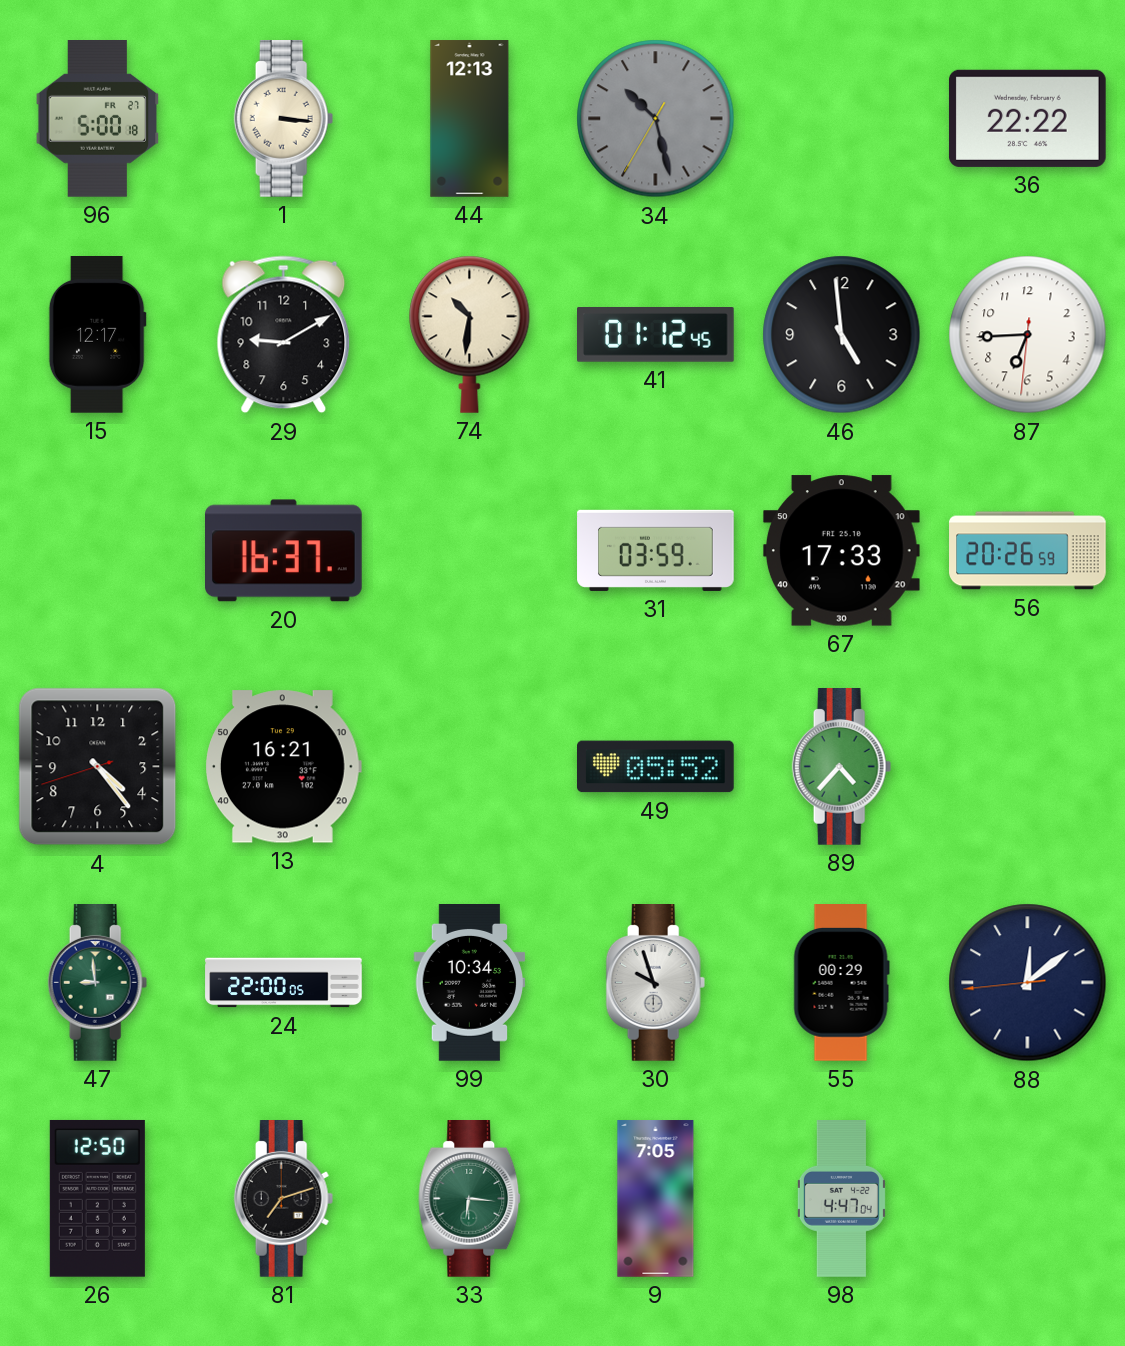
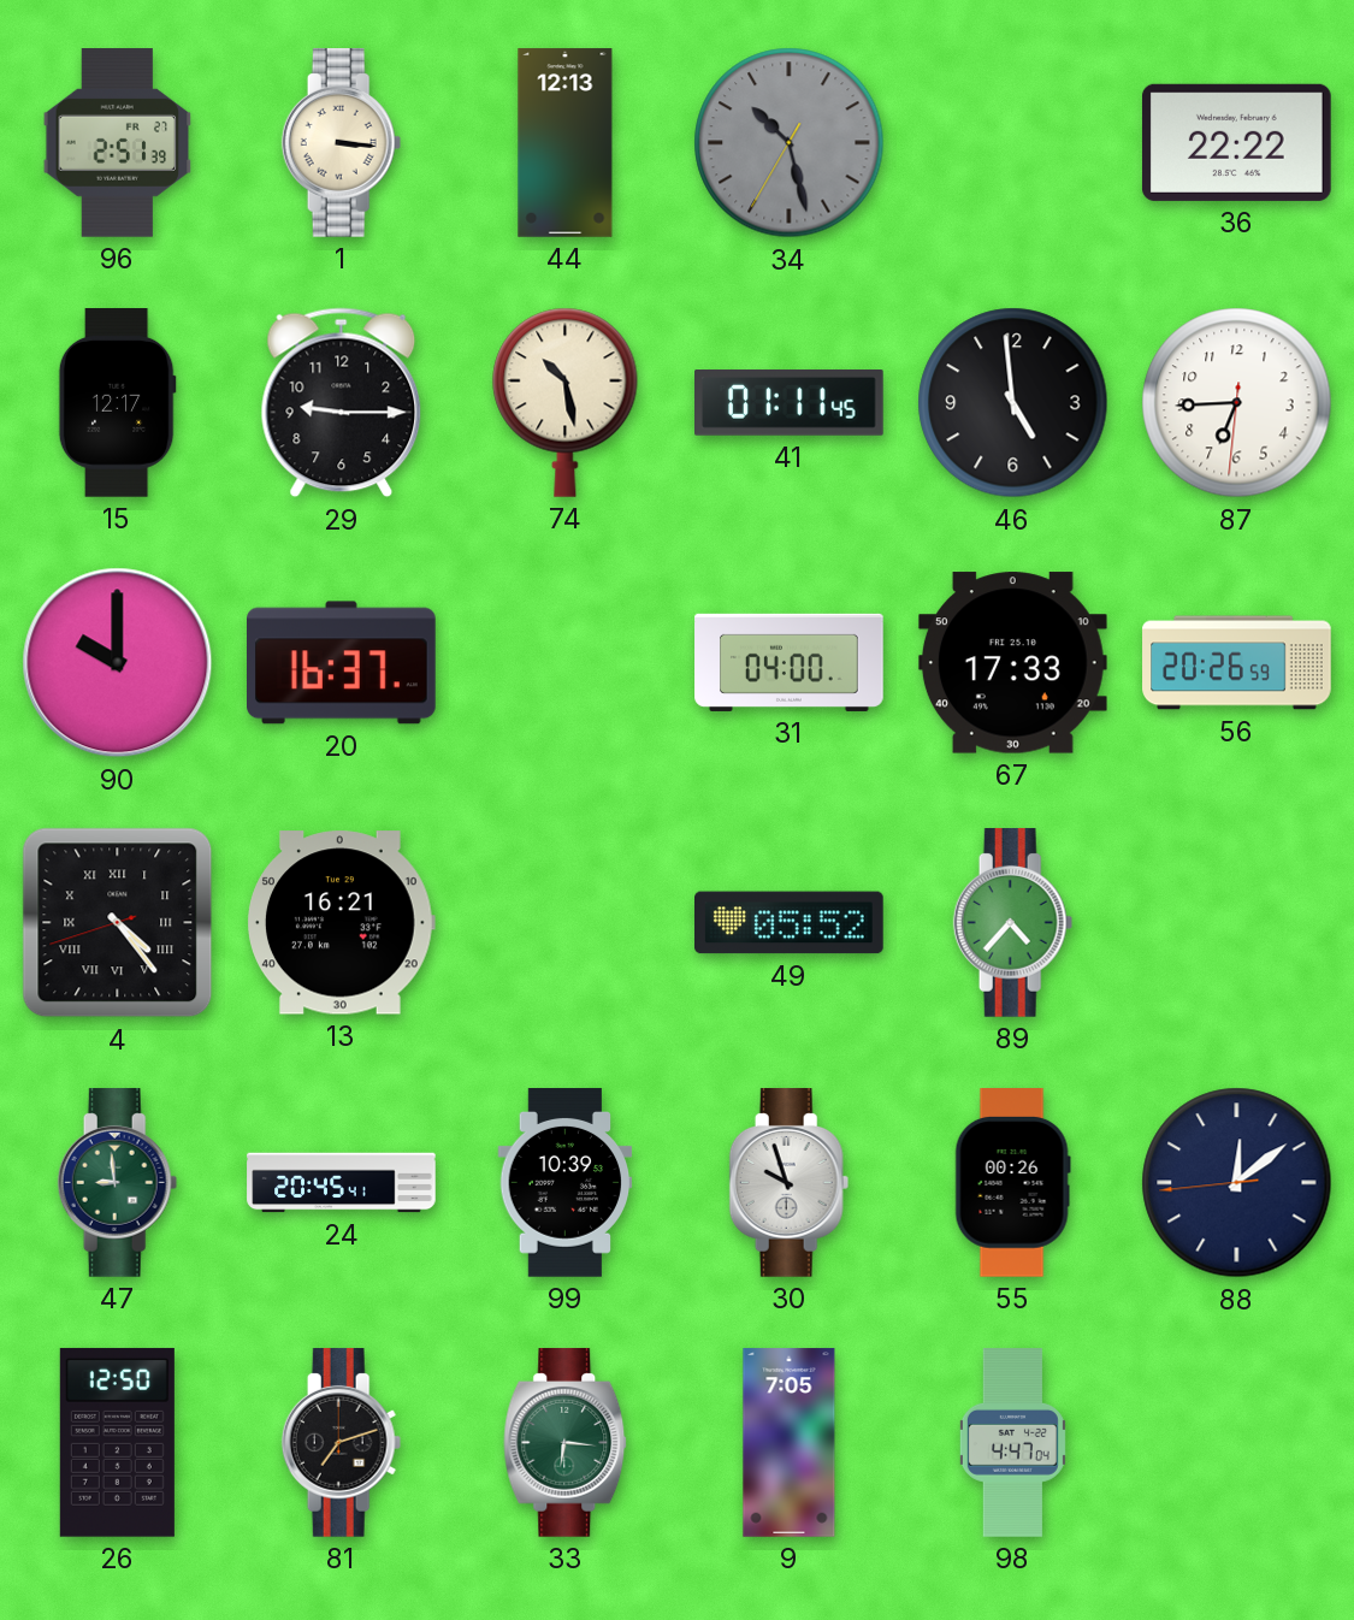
96: 5:00 -> 2:51 (118, 143)
29: 9:10 -> 9:15 (342, 403)
74: 10:31 -> 10:28 (566, 402)
41: 01:12 -> 01:11 (790, 403)
90: none -> 10:00 (118, 663)
31: 03:59 -> 04:00 (790, 662)
4 numerals: Arabic -> Roman (118, 923)
24: 22:00 -> 20:45 (342, 1183)
99: 10:34 -> 10:39 (566, 1183)
55: 00:29 -> 00:26 (1012, 1183)
